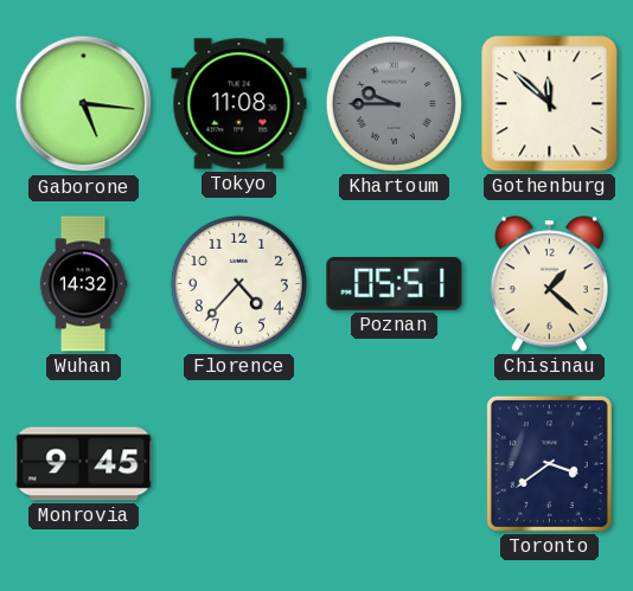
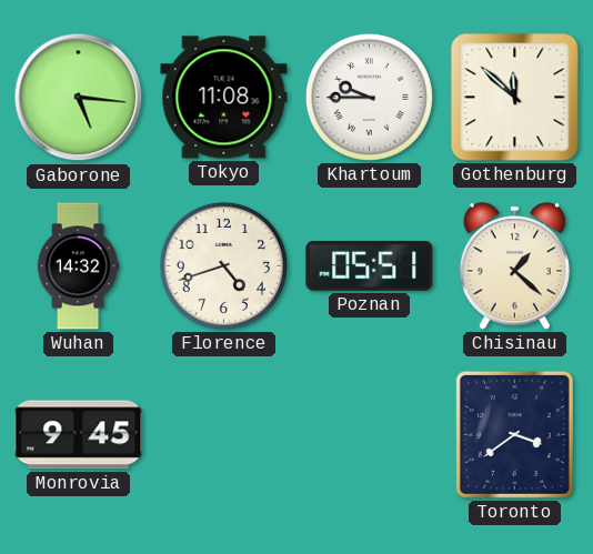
Khartoum dial: grey -> white (369, 97)
Florence: 4:37 -> 4:42 (223, 265)
